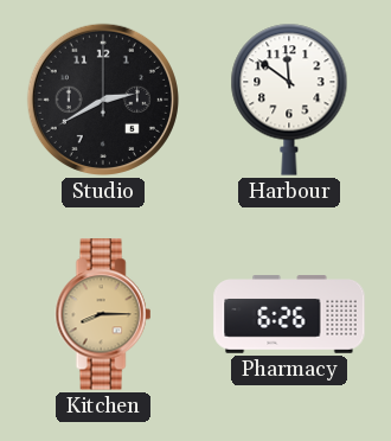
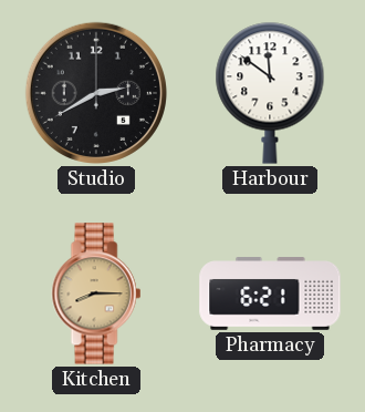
Pharmacy: 6:26 -> 6:21 (270, 293)
